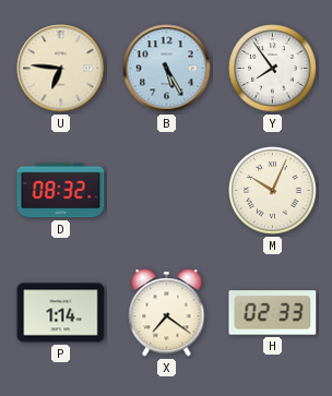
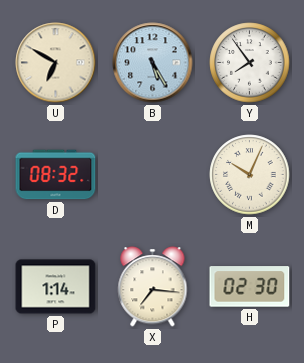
U: 6:46 -> 6:50 (56, 63)
X: 7:21 -> 7:16 (153, 287)
H: 02:33 -> 02:30 (250, 287)
